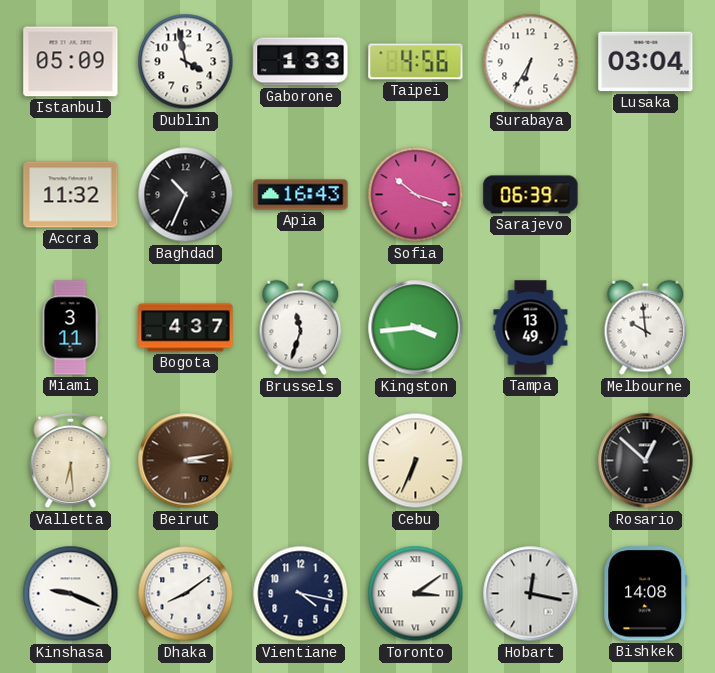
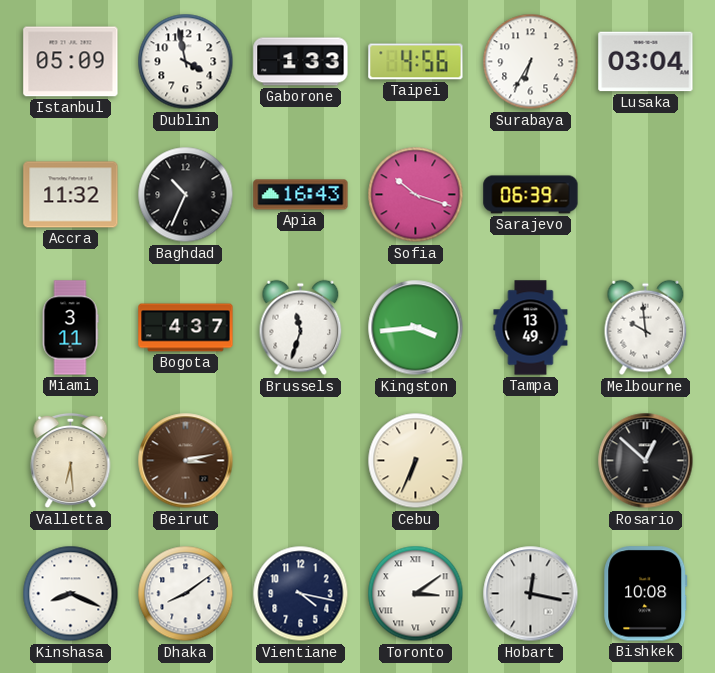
Kinshasa: 9:19 -> 8:19 (71, 594)
Bishkek: 14:08 -> 10:08 (646, 594)
